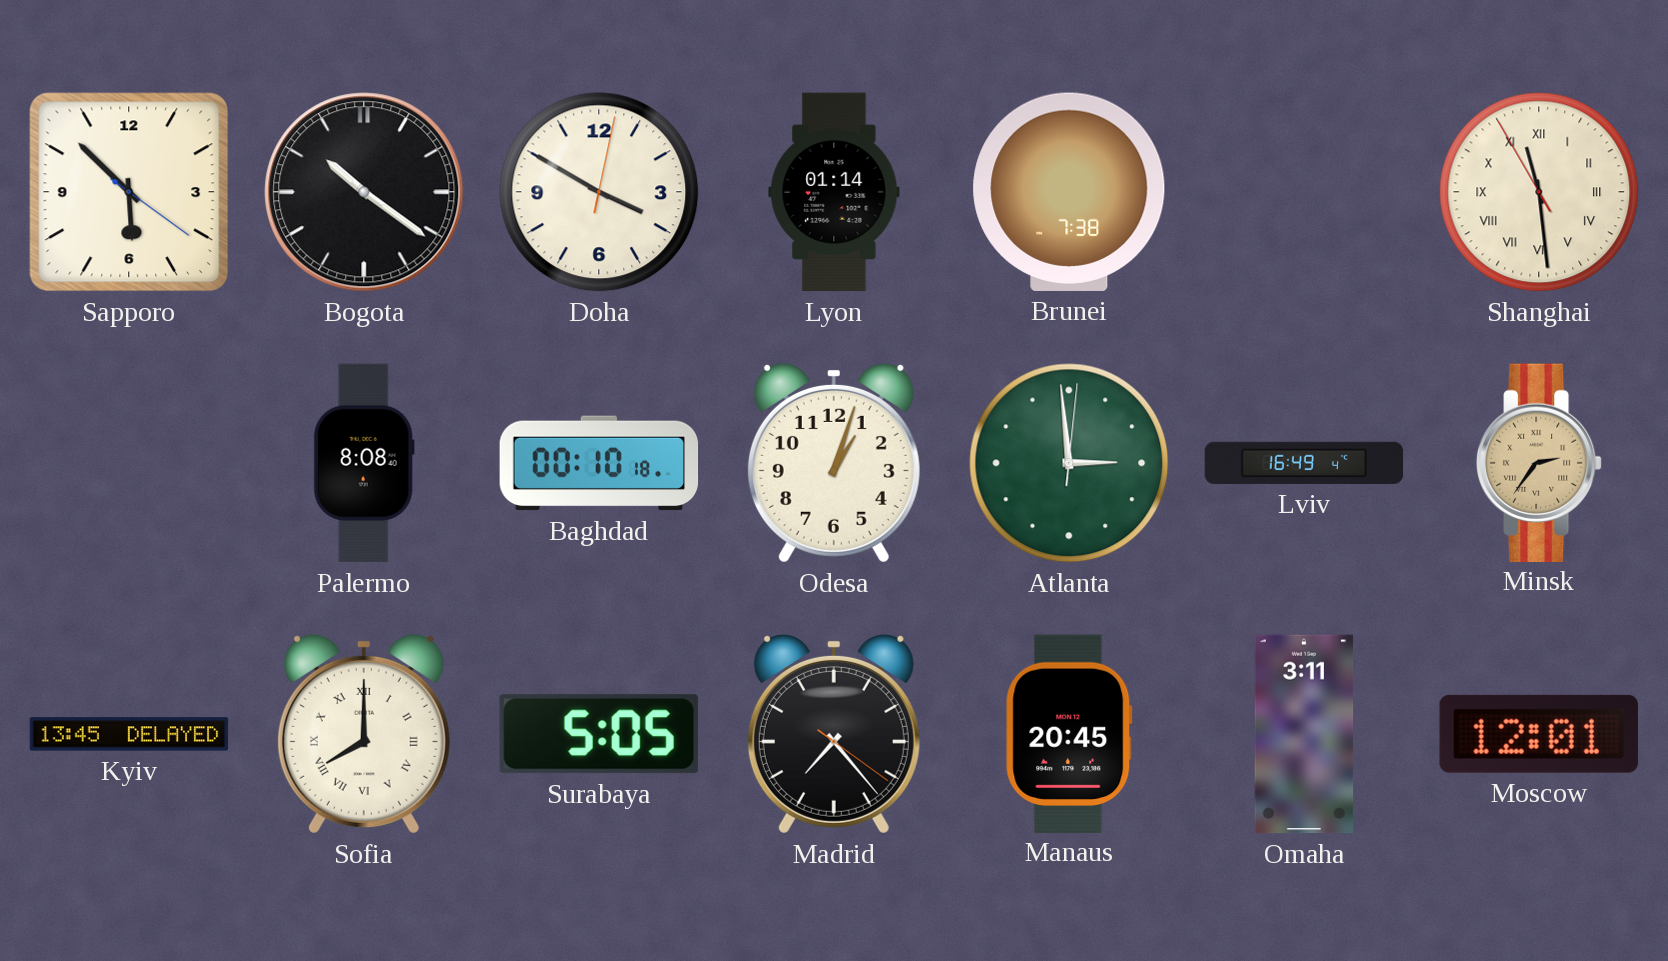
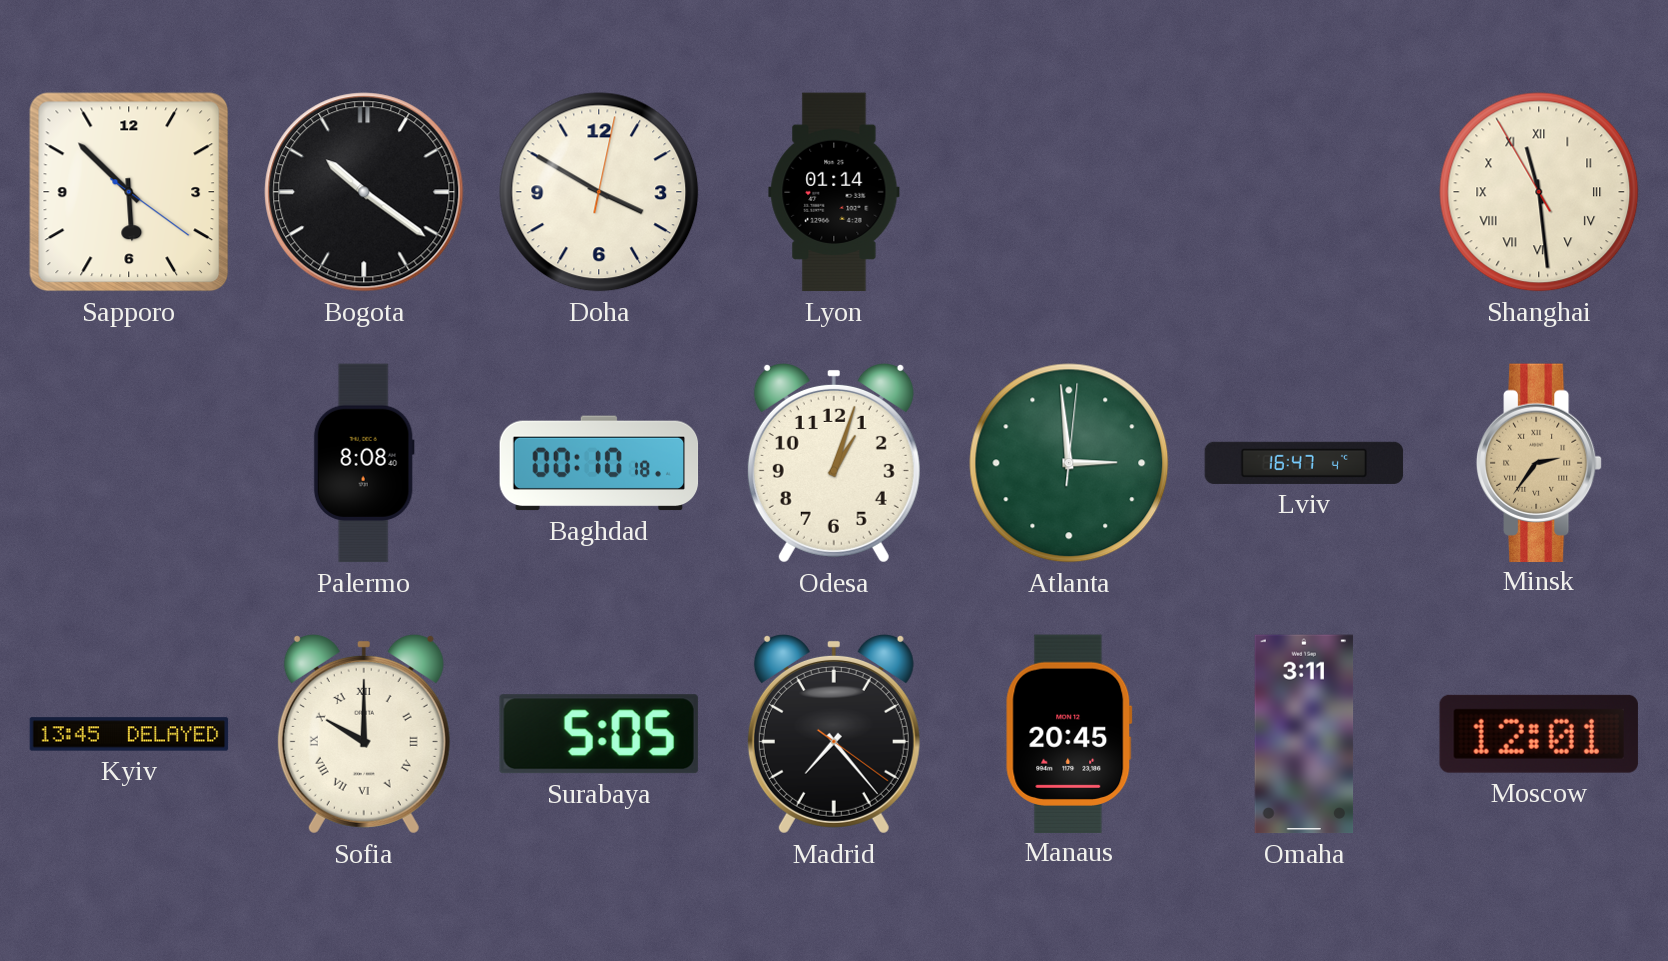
Brunei: 7:38 -> none (1069, 192)
Lviv: 16:49 -> 16:47 (1304, 463)
Sofia: 8:00 -> 10:00 (364, 734)
